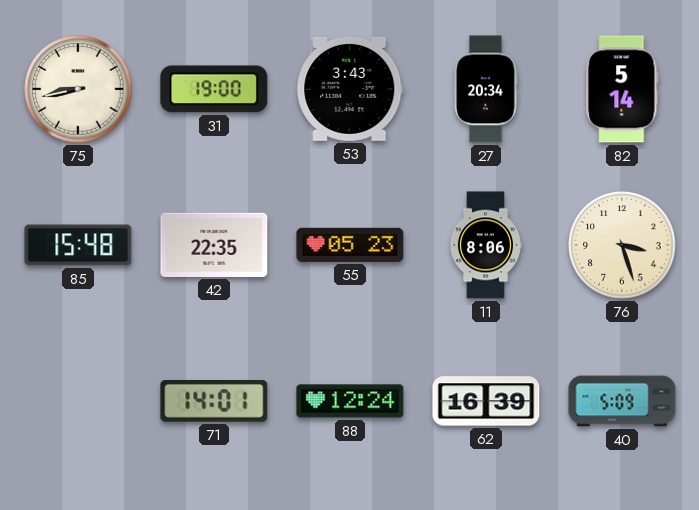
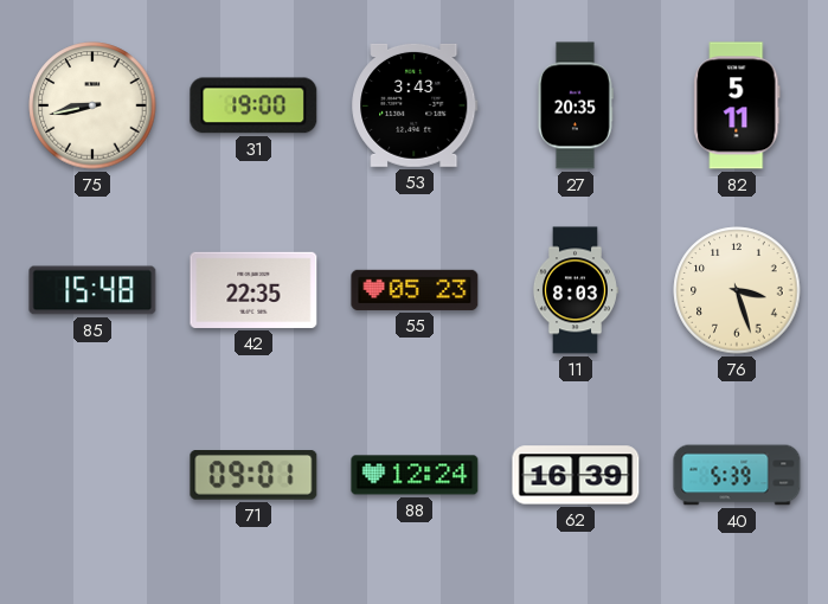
27: 20:34 -> 20:35 (576, 105)
82: 5:14 -> 5:11 (737, 105)
11: 8:06 -> 8:03 (575, 290)
71: 14:01 -> 09:01 (253, 476)
40: 5:09 -> 5:39 (737, 475)
